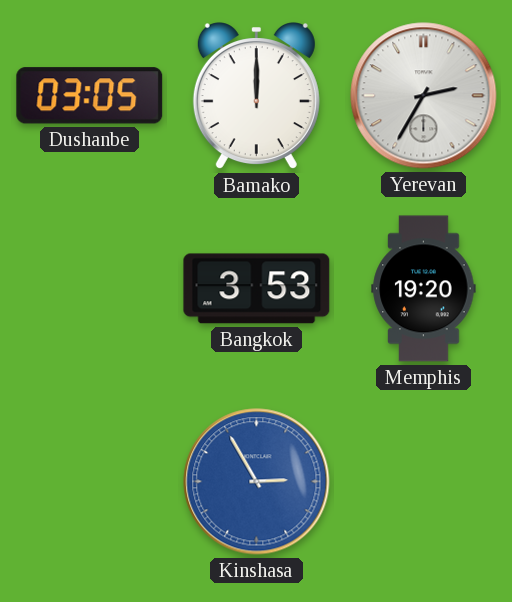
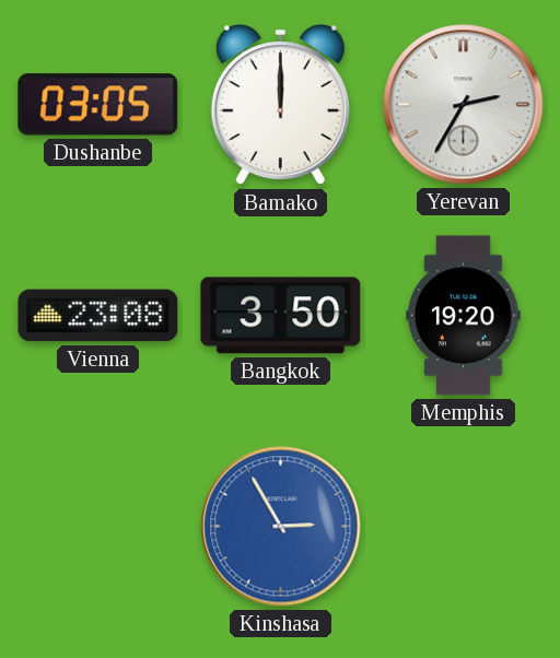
Vienna: none -> 23:08 (98, 316)
Bangkok: 3:53 -> 3:50 (281, 316)
